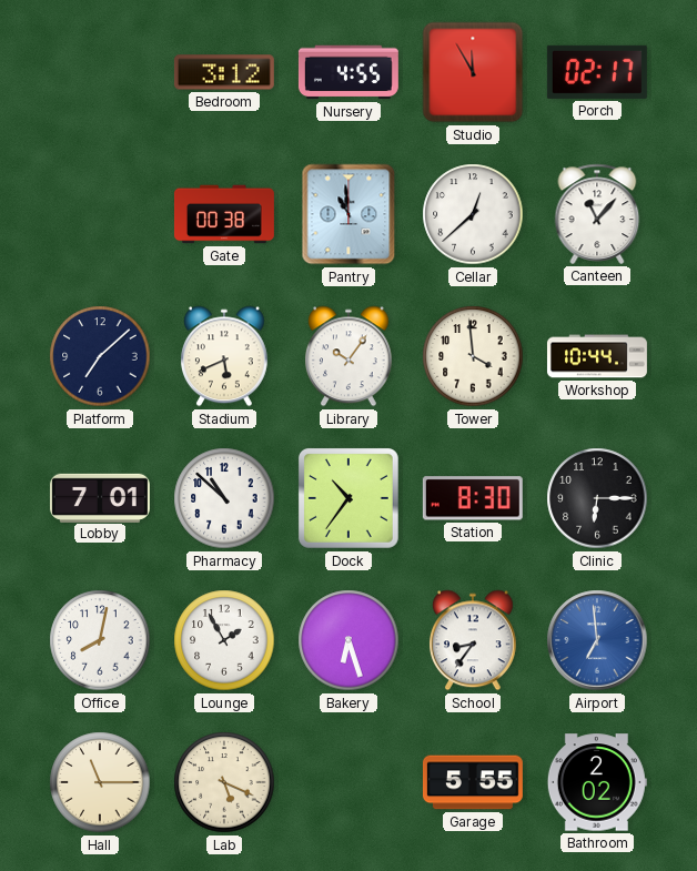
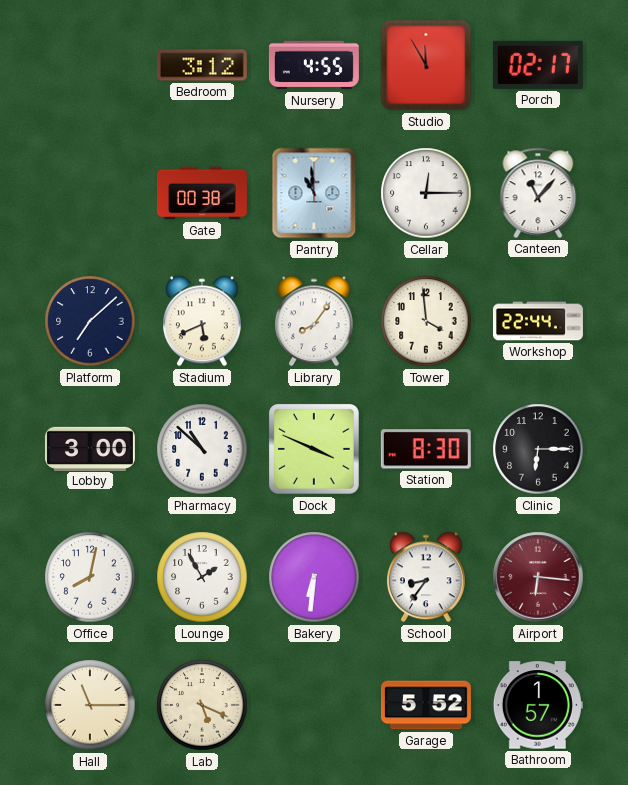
Cellar: 12:38 -> 12:15 (426, 193)
Library: 10:06 -> 8:06 (314, 321)
Workshop: 10:44 -> 22:44 (538, 321)
Lobby: 7:01 -> 3:00 (90, 448)
Dock: 10:36 -> 3:49 (314, 449)
Bakery: 6:27 -> 6:31 (314, 577)
Airport: 6:59 -> 6:16 (538, 577)
Airport dial: blue -> burgundy (538, 577)
Garage: 5:55 -> 5:52 (426, 705)
Bathroom: 2:02 -> 1:57 (538, 705)
